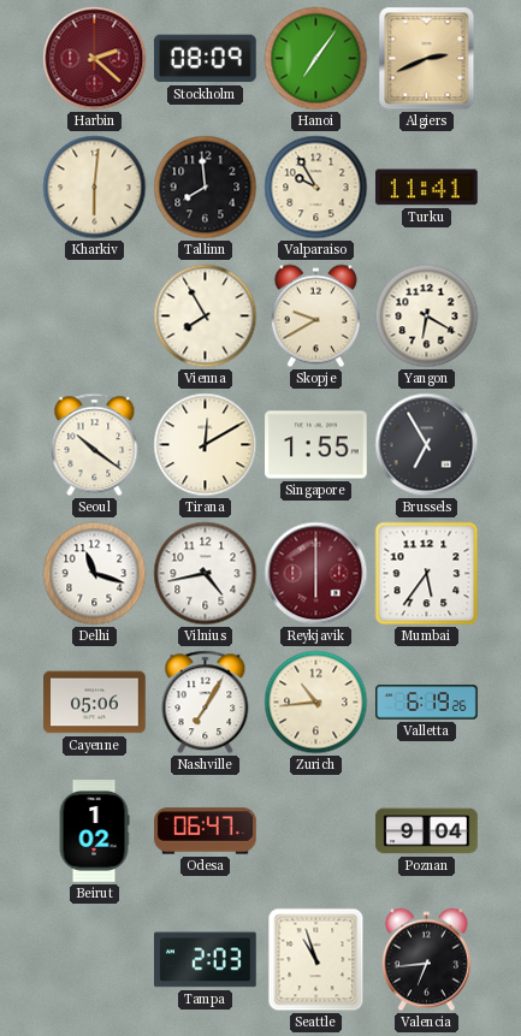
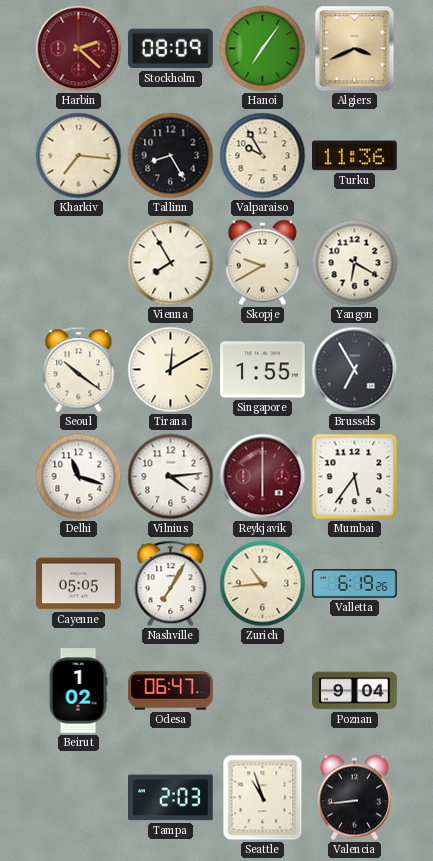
Algiers: 2:41 -> 3:41 (355, 49)
Kharkiv: 6:01 -> 7:16 (79, 156)
Tallinn: 7:59 -> 8:25 (171, 156)
Turku: 11:41 -> 11:36 (355, 156)
Vilnius: 4:43 -> 4:14 (171, 477)
Cayenne: 05:06 -> 05:05 (79, 584)
Valencia: 6:44 -> 8:44 (354, 798)
